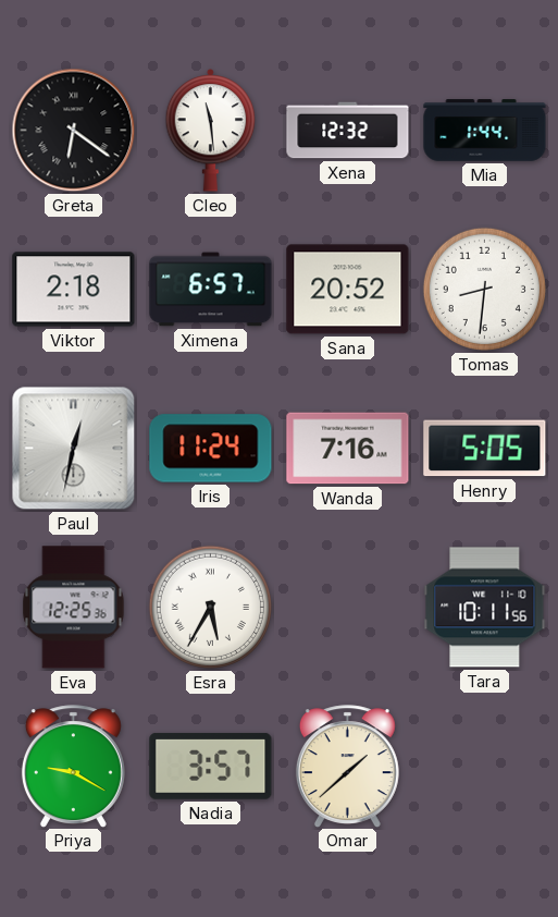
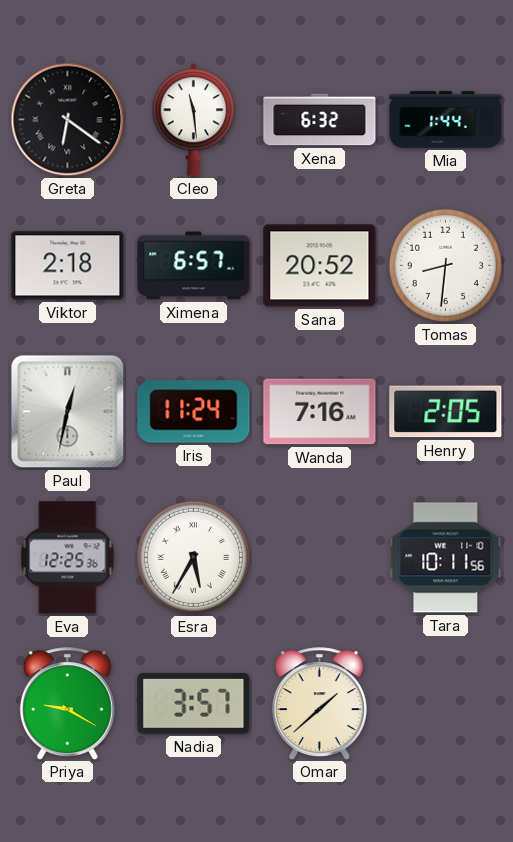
Xena: 12:32 -> 6:32 (320, 120)
Henry: 5:05 -> 2:05 (446, 412)
